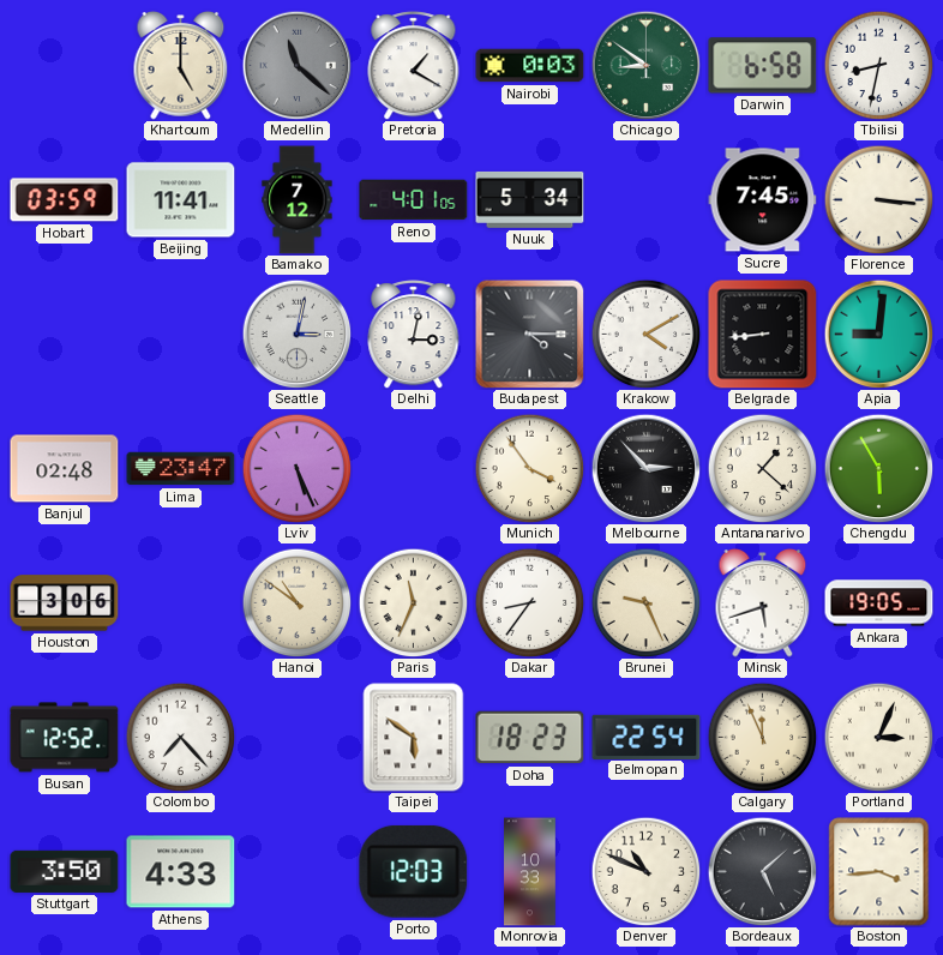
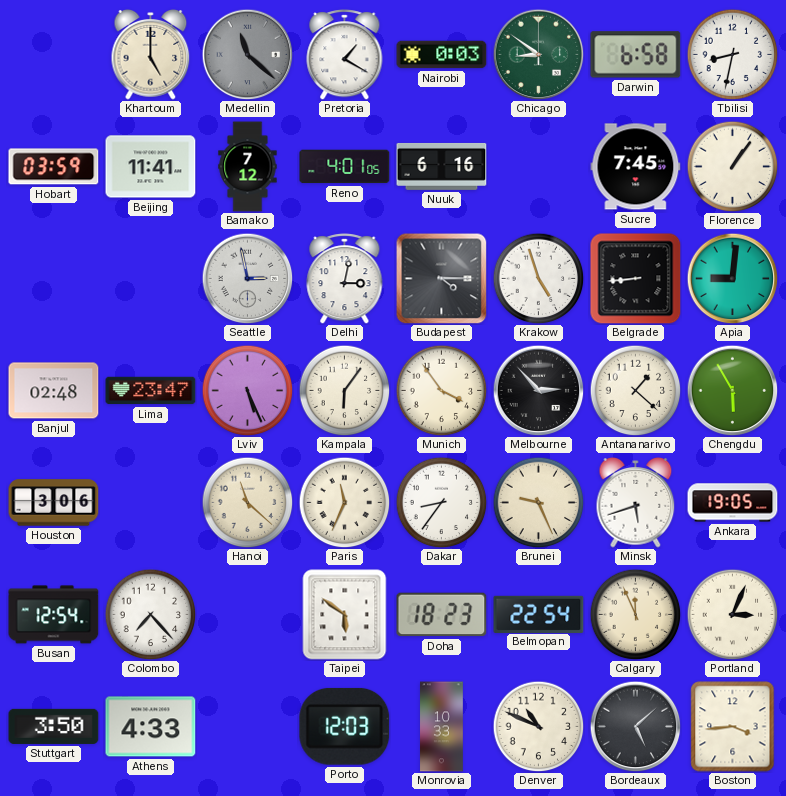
Nuuk: 5:34 -> 6:16 (442, 166)
Florence: 3:16 -> 1:06 (732, 166)
Seattle: 3:02 -> 2:58 (247, 278)
Krakow: 4:10 -> 4:57 (538, 278)
Kampala: none -> 6:06 (344, 390)
Hanoi: 10:51 -> 11:22 (247, 502)
Busan: 12:52 -> 12:54 (54, 615)
